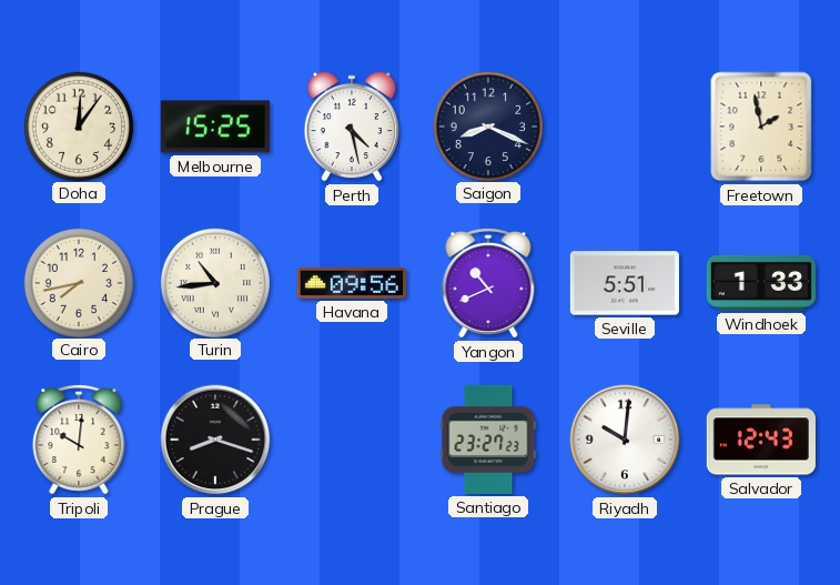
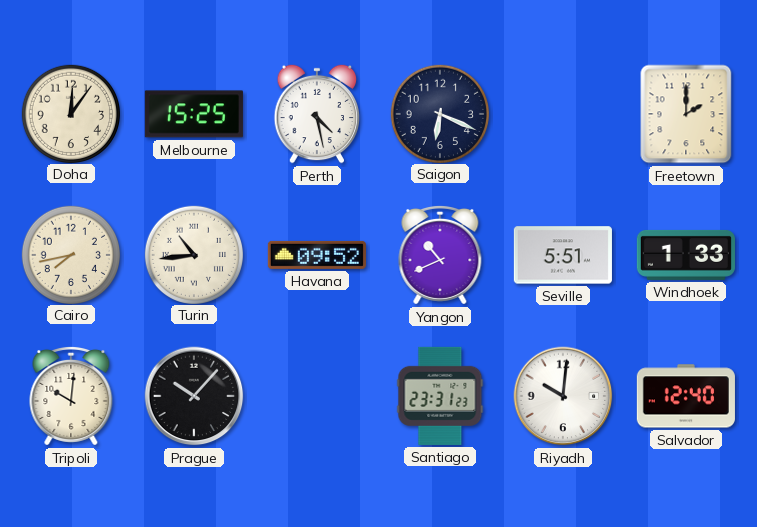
Saigon: 8:19 -> 6:19 (439, 113)
Freetown: 1:58 -> 2:00 (686, 114)
Havana: 09:56 -> 09:52 (317, 255)
Prague: 8:18 -> 10:07 (194, 396)
Santiago: 23:27 -> 23:31 (440, 396)
Salvador: 12:43 -> 12:40 (686, 396)
